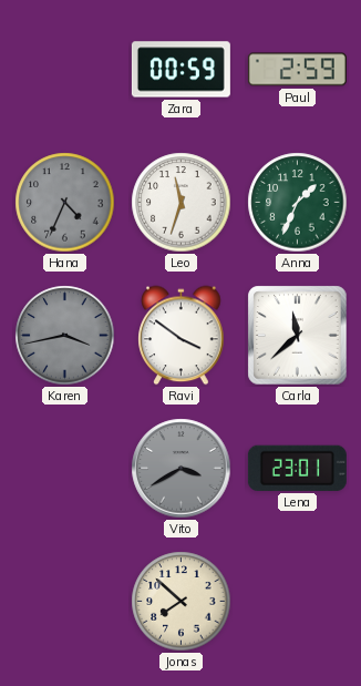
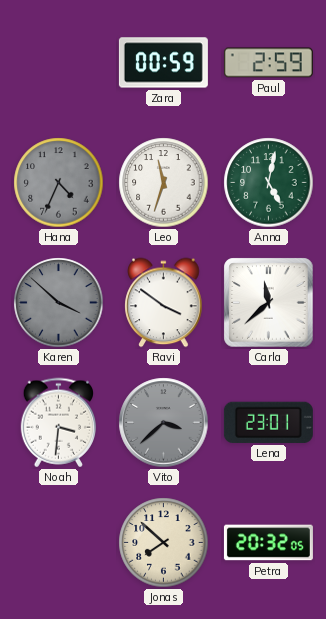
Anna: 1:34 -> 5:02 (269, 183)
Karen: 3:43 -> 3:52 (59, 303)
Noah: none -> 3:31 (58, 423)
Vito: 3:40 -> 3:38 (164, 423)
Petra: none -> 20:32 (268, 543)
